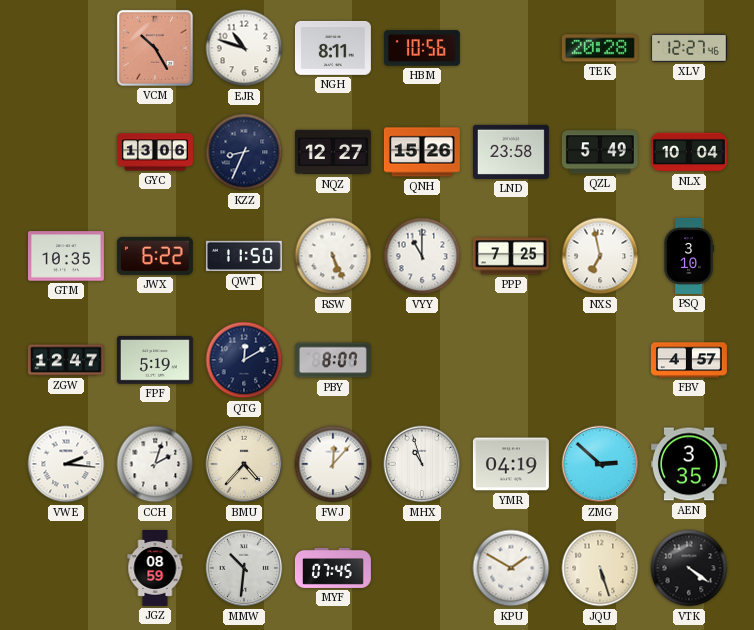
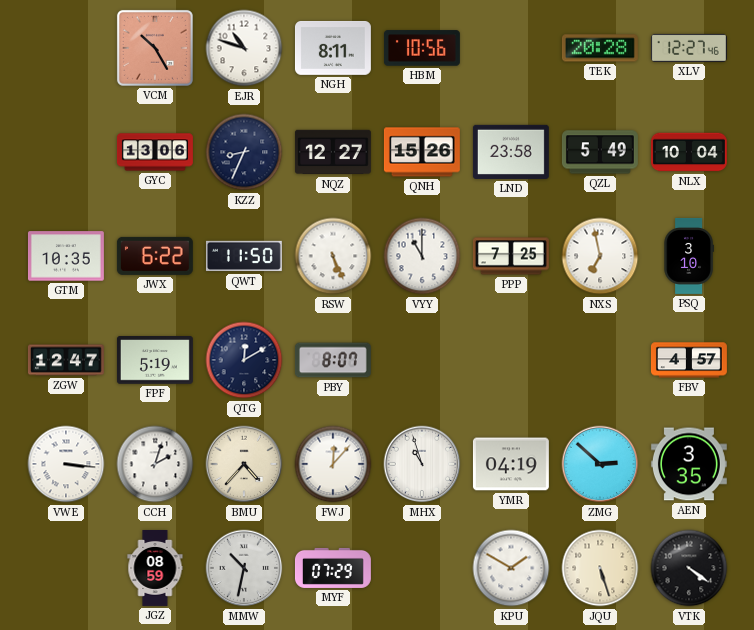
VWE: 2:16 -> 3:16 (66, 464)
MMW: 10:31 -> 10:32 (244, 568)
MYF: 07:45 -> 07:29 (333, 568)
